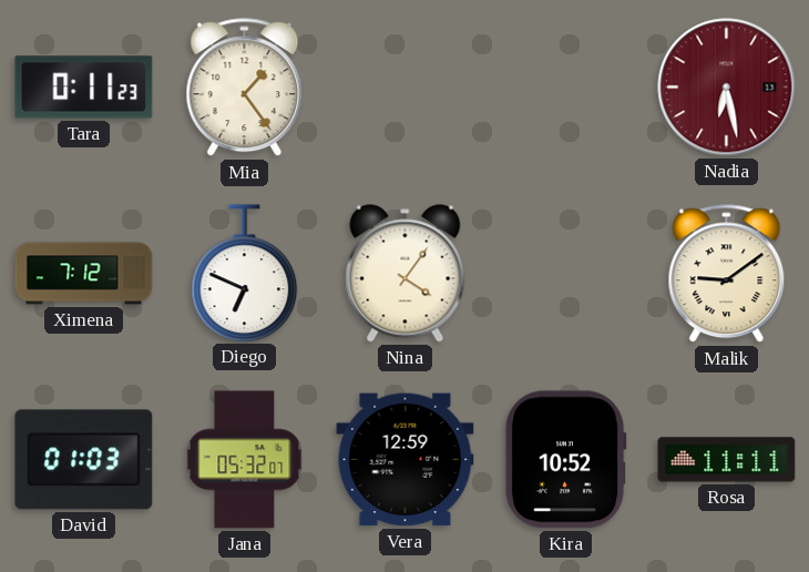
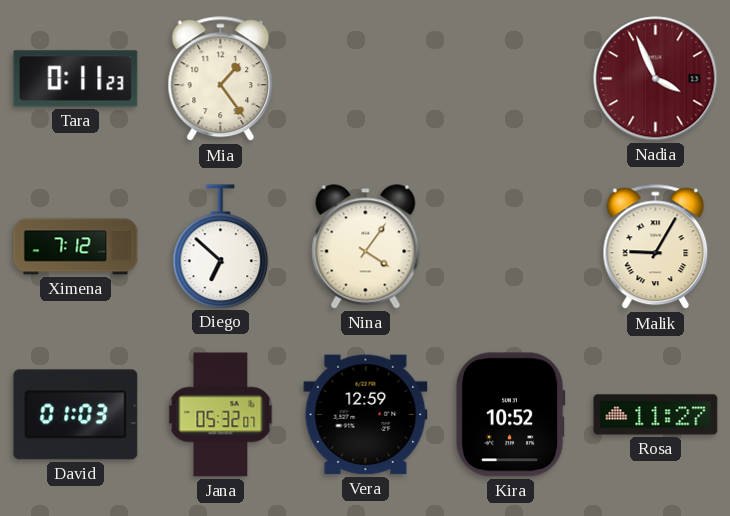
Nadia: 6:28 -> 3:56 (656, 79)
Diego: 6:49 -> 6:52 (221, 246)
Malik: 9:09 -> 9:05 (656, 247)
Rosa: 11:11 -> 11:27 (656, 415)
